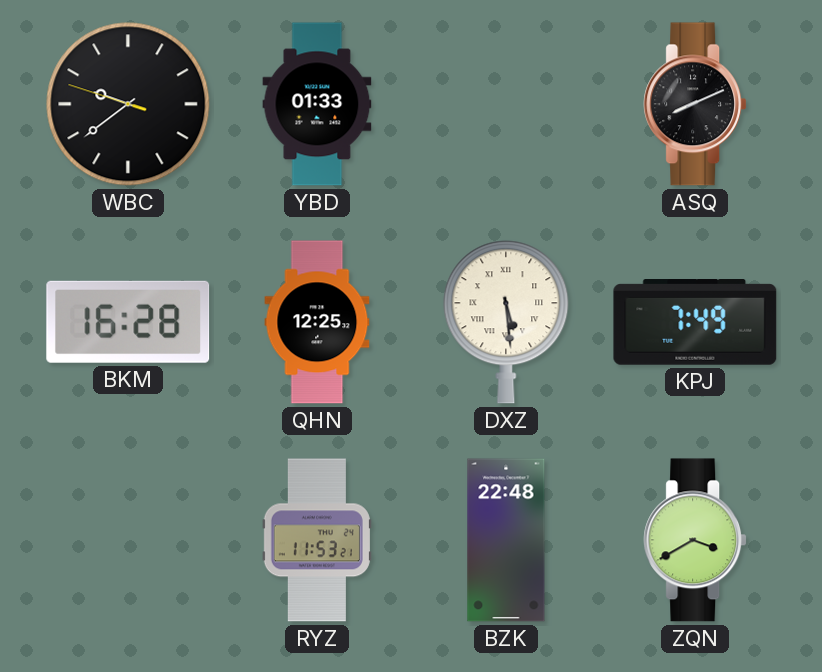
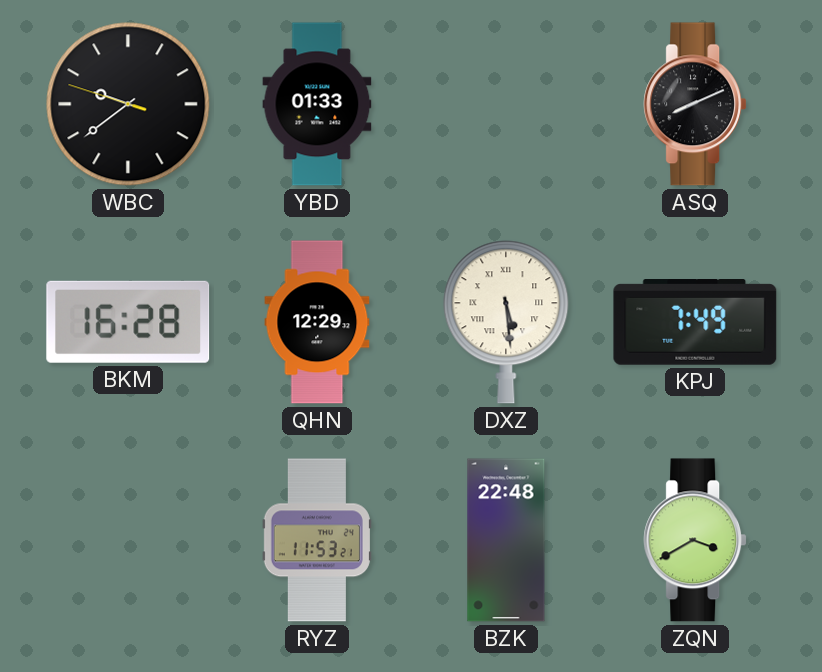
QHN: 12:25 -> 12:29 (317, 322)
